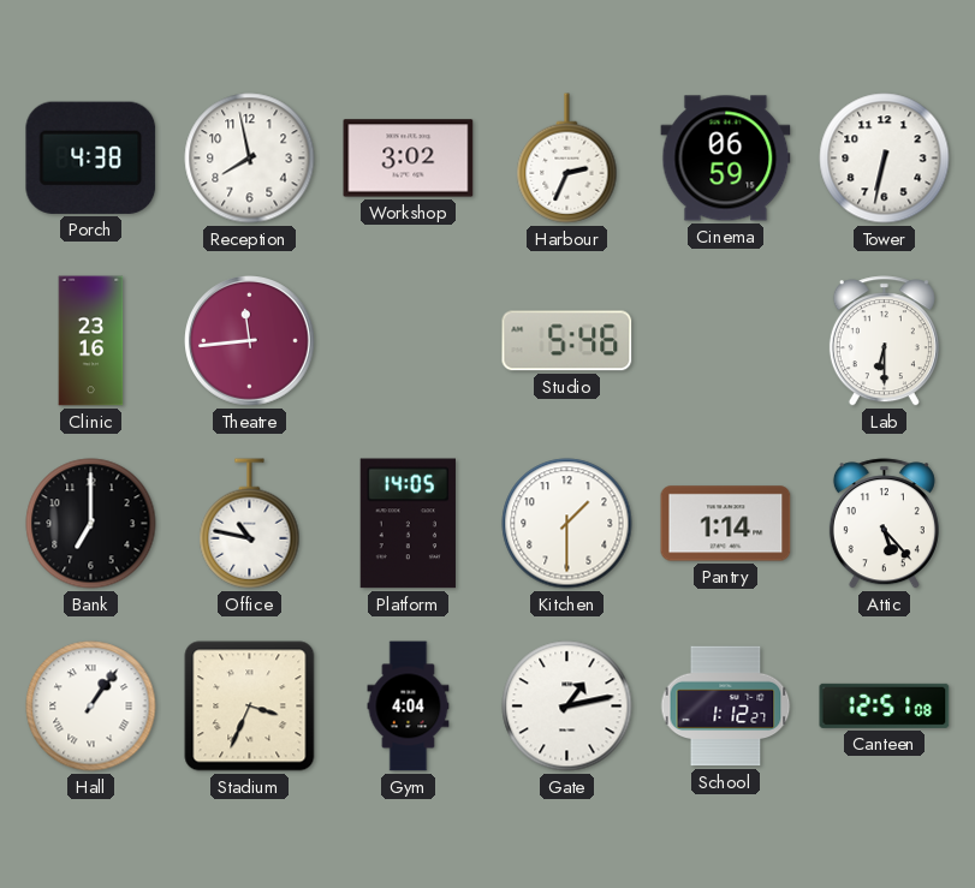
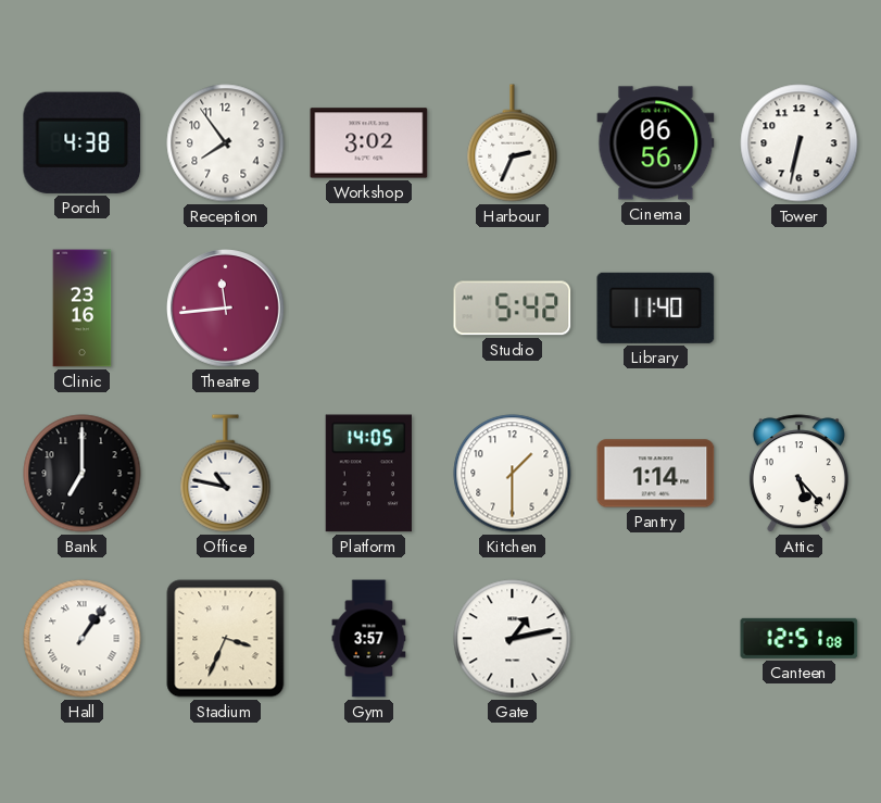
Reception: 7:58 -> 7:54 (226, 143)
Cinema: 06:59 -> 06:56 (656, 143)
Studio: 5:46 -> 5:42 (513, 309)
Library: none -> 11:40 (656, 308)
Lab: 6:30 -> none (884, 341)
Gym: 4:04 -> 3:57 (369, 639)
School: 1:12 -> none (726, 707)
